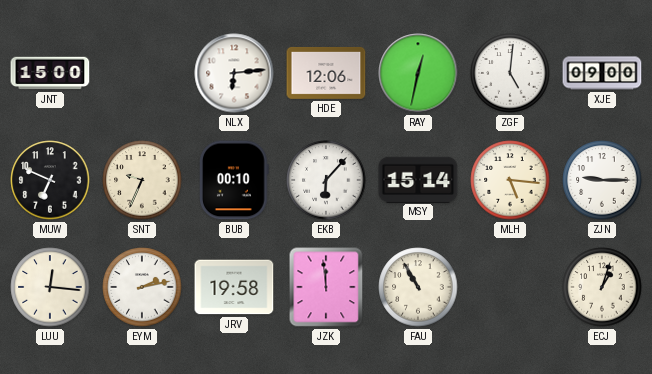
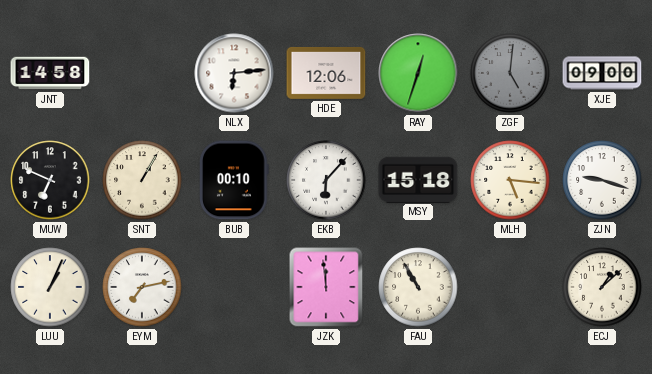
JNT: 15:00 -> 14:58 (50, 73)
RAY: 12:32 -> 12:33 (418, 73)
ZGF dial: white -> grey (510, 73)
SNT: 9:34 -> 1:05 (142, 180)
MSY: 15:14 -> 15:18 (418, 179)
ZJN: 9:15 -> 9:18 (602, 180)
LUU: 12:16 -> 1:04 (50, 287)
EYM: 2:13 -> 7:13 (142, 287)
JRV: 19:58 -> none (234, 287)
ECJ: 1:03 -> 1:08 (602, 287)
